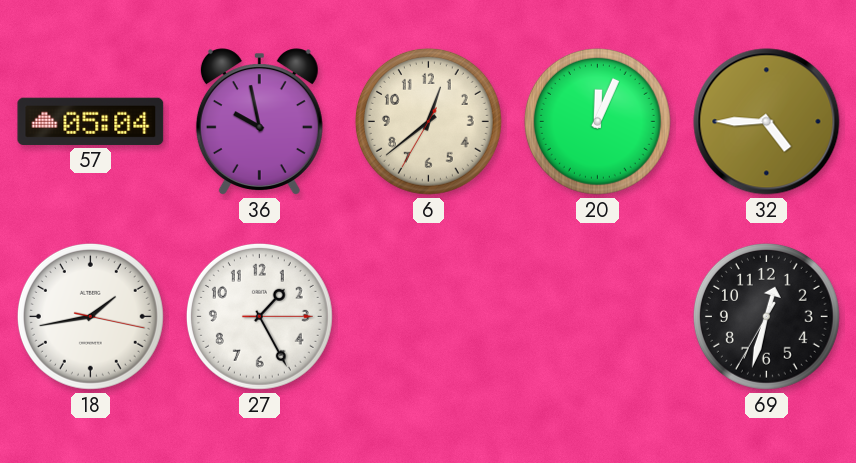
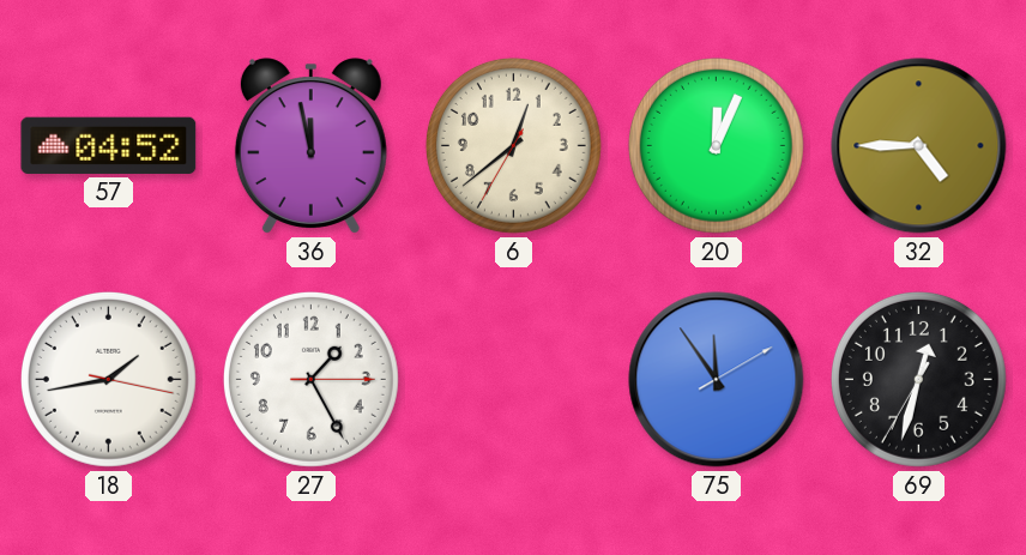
57: 05:04 -> 04:52 (109, 145)
36: 9:58 -> 11:58 (310, 146)
75: none -> 11:54 (717, 380)
